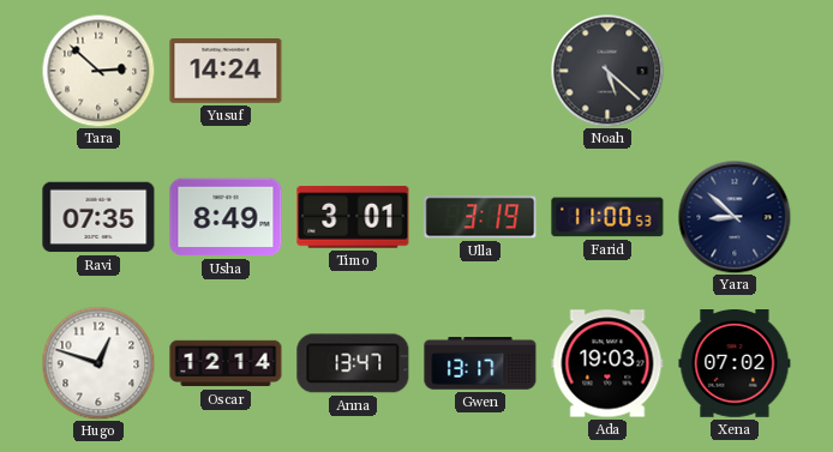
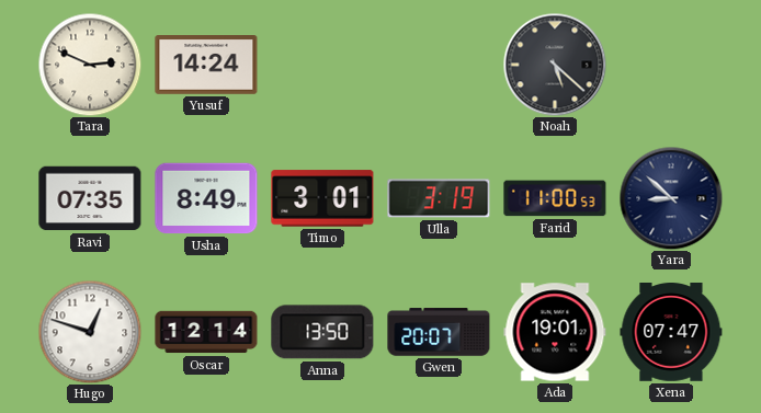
Tara: 2:52 -> 2:49 (90, 65)
Anna: 13:47 -> 13:50 (322, 332)
Gwen: 13:17 -> 20:07 (439, 332)
Ada: 19:03 -> 19:01 (555, 332)
Xena: 07:02 -> 07:47 (671, 333)
